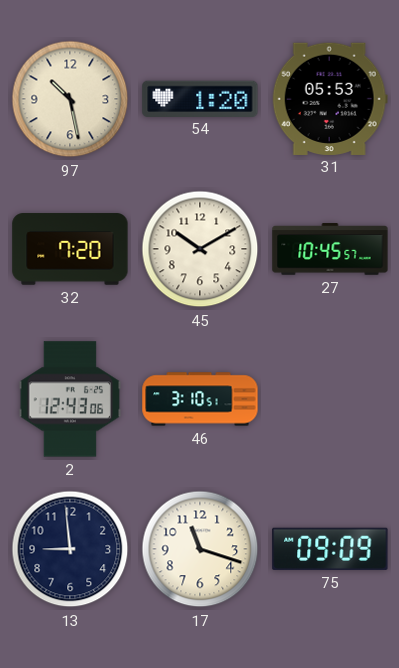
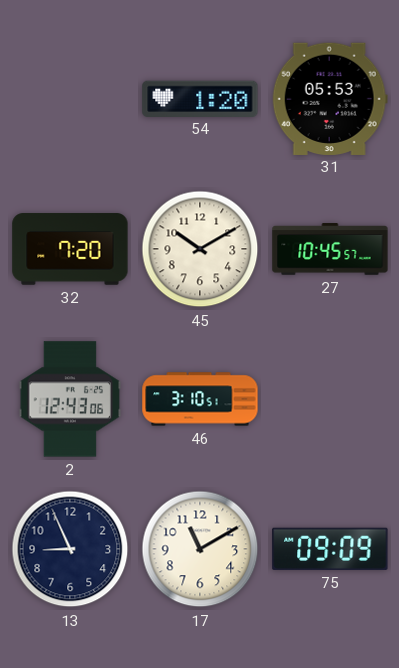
97: 10:28 -> none (70, 99)
13: 8:59 -> 8:56 (70, 549)
17: 11:18 -> 11:10 (200, 549)
